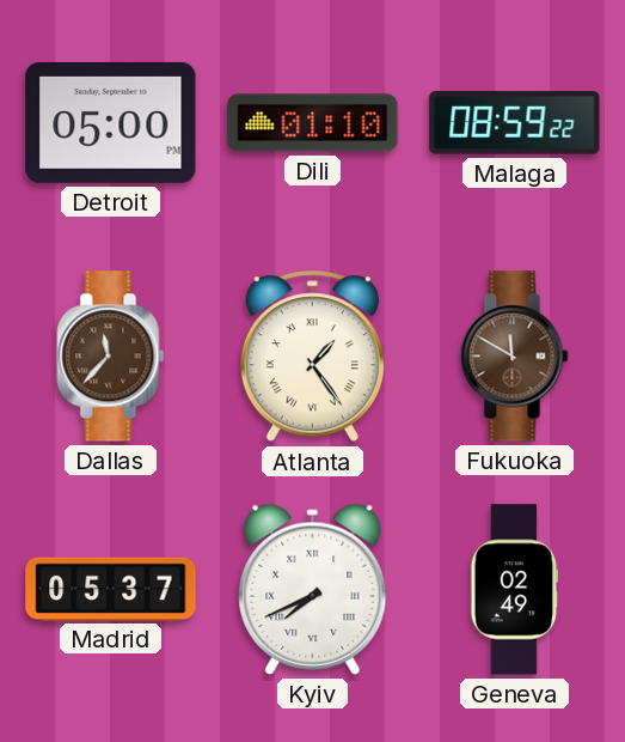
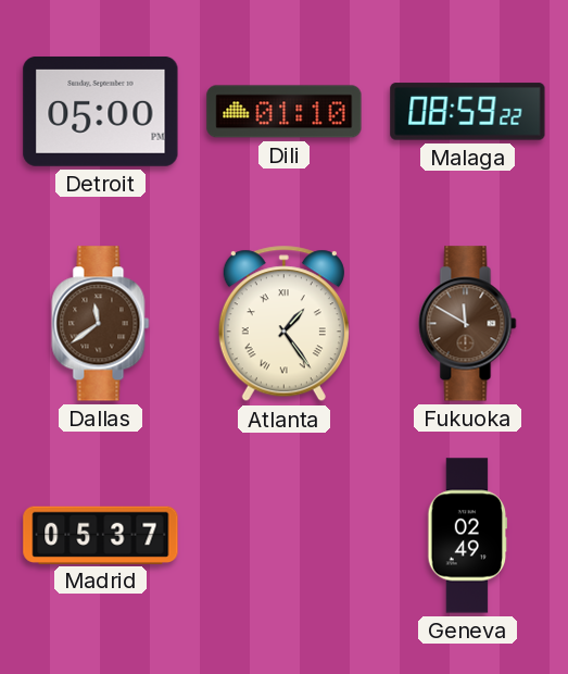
Dallas: 11:37 -> 11:39 (101, 324)
Kyiv: 7:41 -> none (313, 589)
